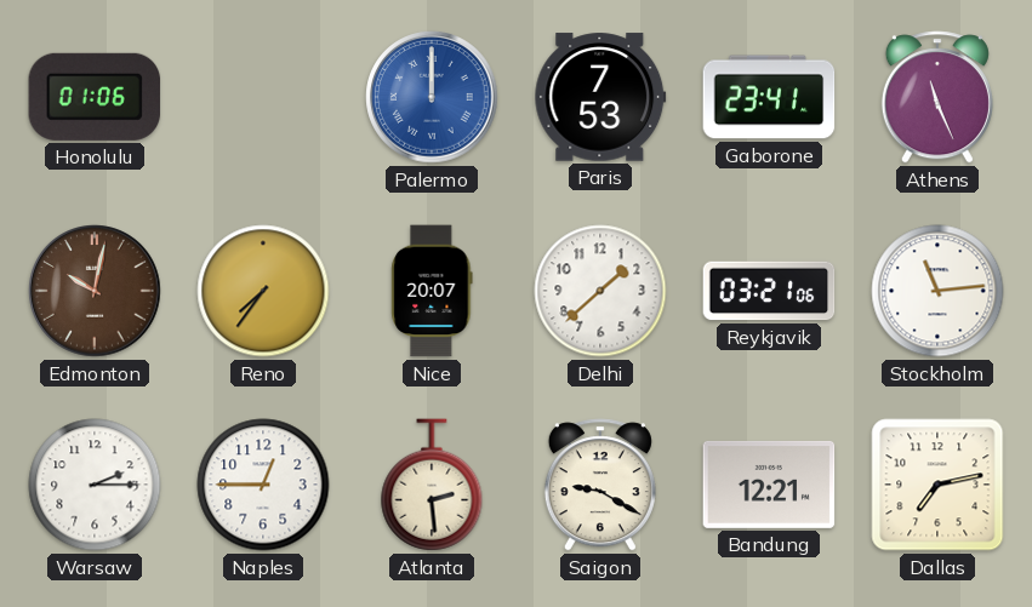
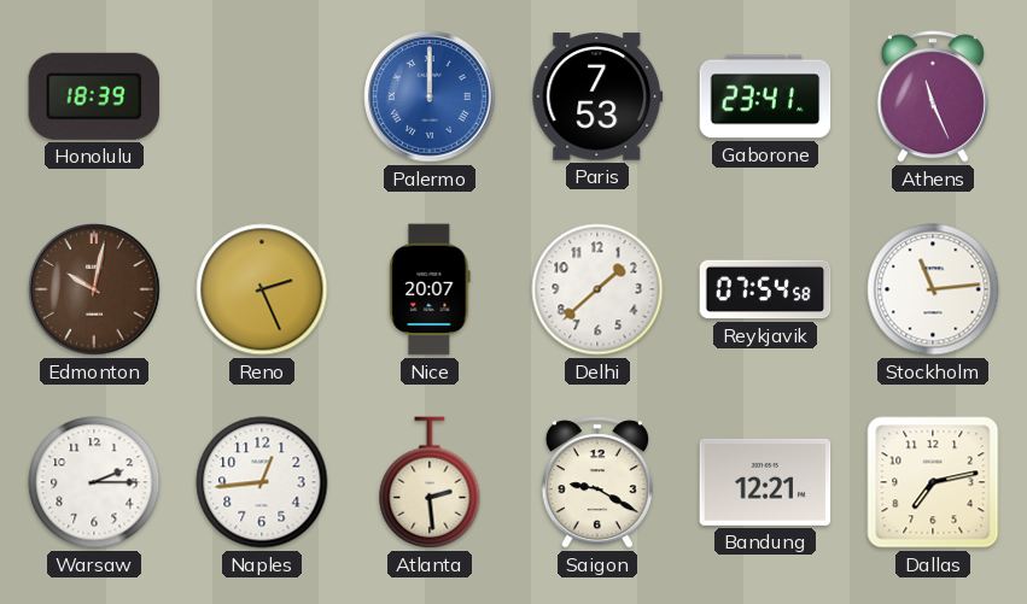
Honolulu: 01:06 -> 18:39 (94, 96)
Reno: 7:36 -> 2:26 (262, 289)
Reykjavik: 03:21 -> 07:54 (765, 289)
Naples: 12:45 -> 12:44 (262, 482)
